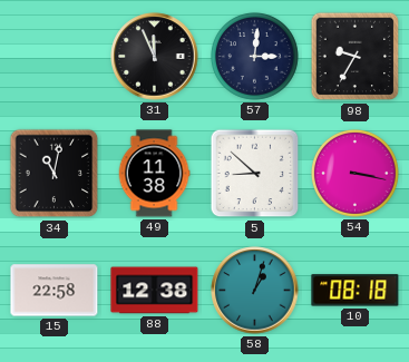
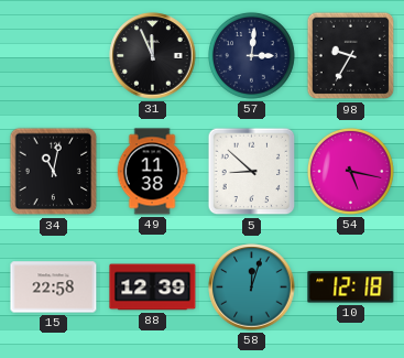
54: 3:17 -> 5:17 (350, 171)
88: 12:38 -> 12:39 (153, 288)
58: 1:03 -> 12:03 (252, 288)
10: 08:18 -> 12:18 (351, 288)
